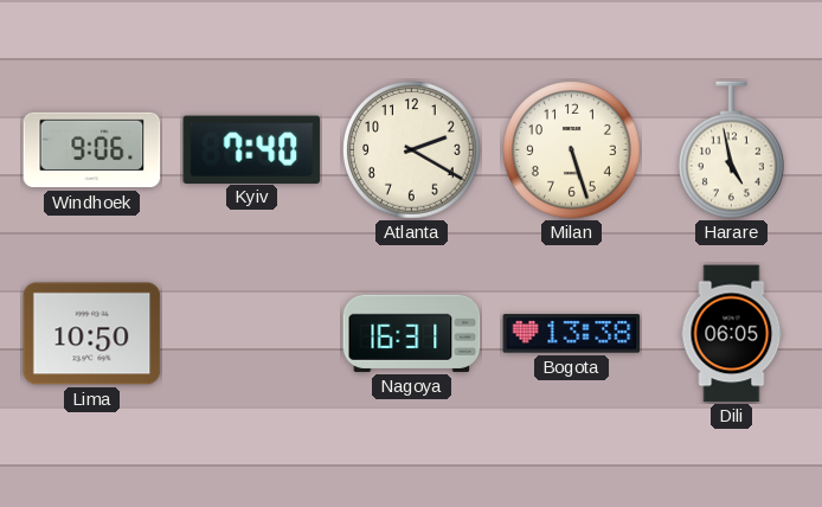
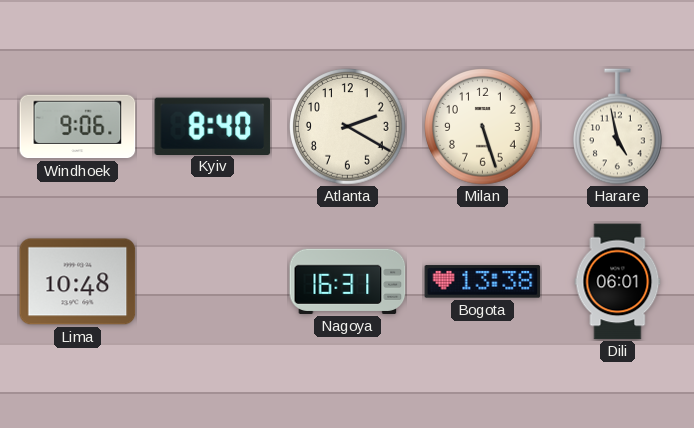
Kyiv: 7:40 -> 8:40 (213, 126)
Lima: 10:50 -> 10:48 (78, 282)
Dili: 06:05 -> 06:01 (618, 282)
